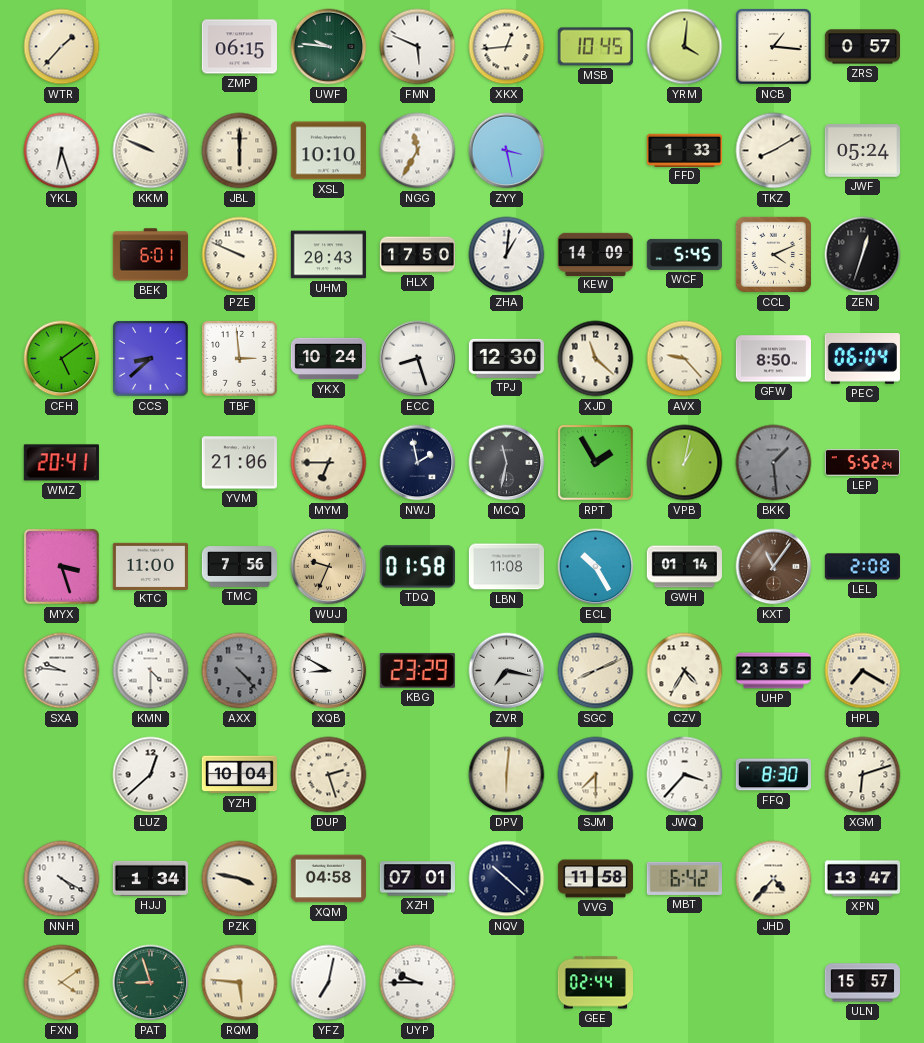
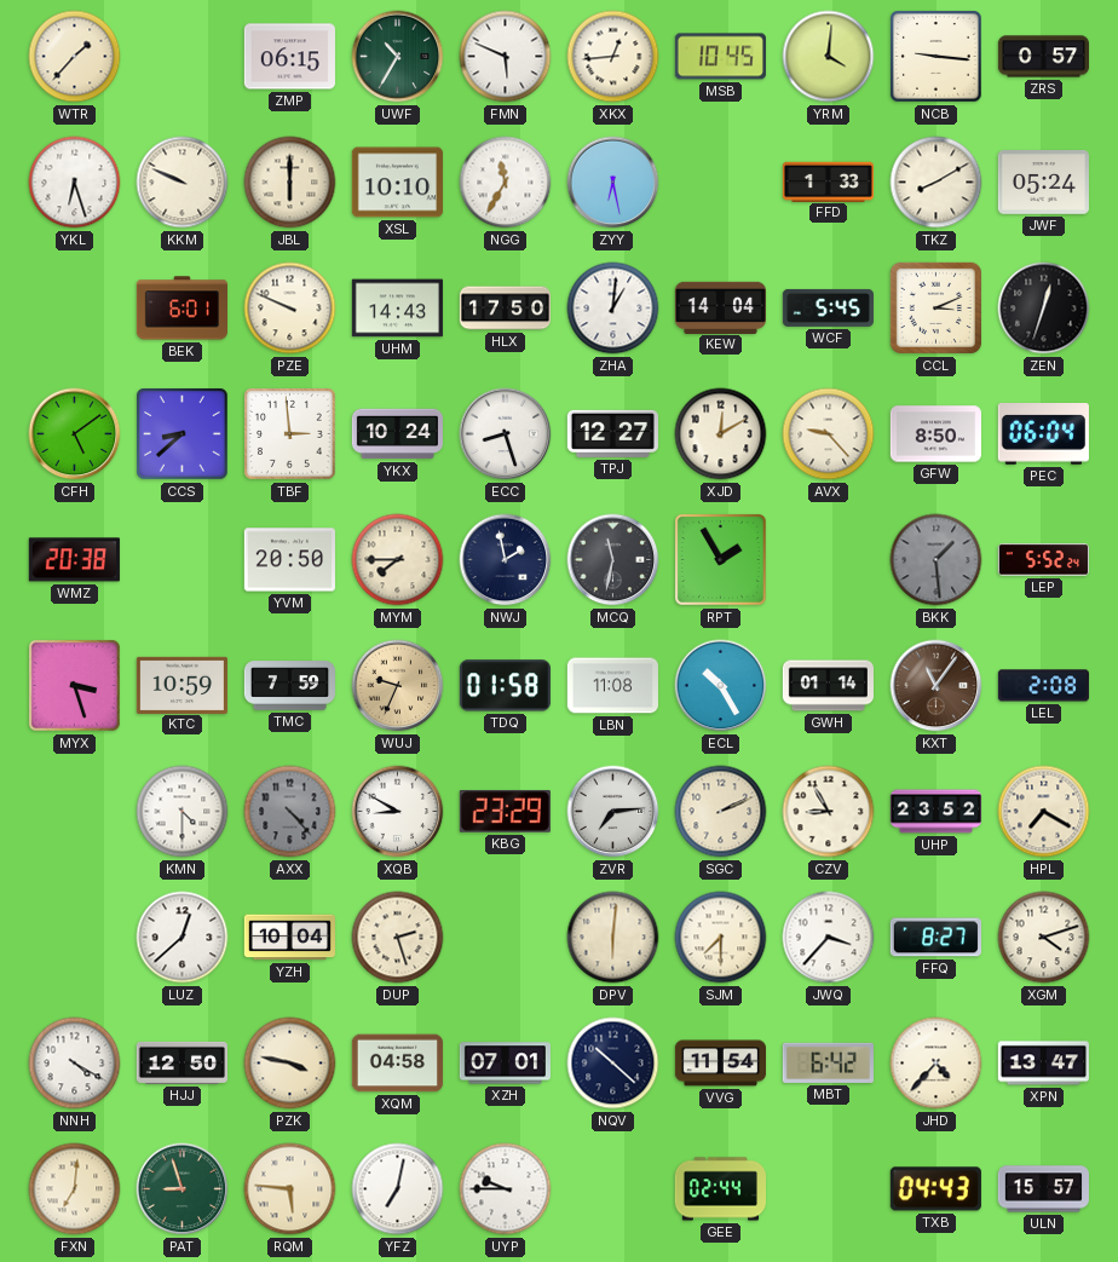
UWF: 9:46 -> 10:35 (398, 57)
NCB: 1:16 -> 9:16 (937, 57)
ZYY: 3:28 -> 6:28 (613, 183)
UHM: 20:43 -> 14:43 (397, 309)
KEW: 14:09 -> 14:04 (720, 307)
CCL: 4:11 -> 3:11 (935, 307)
TPJ: 12:30 -> 12:27 (612, 433)
XJD: 11:22 -> 12:10 (721, 434)
WMZ: 20:41 -> 20:38 (74, 560)
YVM: 21:06 -> 20:50 (289, 560)
MYM: 6:45 -> 7:45 (398, 560)
VPB: 1:02 -> none (685, 463)
KTC: 11:00 -> 10:59 (181, 685)
TMC: 7:56 -> 7:59 (289, 686)
SXA: 9:46 -> none (62, 671)
ZVR: 7:17 -> 7:14 (613, 812)
SGC: 8:11 -> 2:11 (721, 812)
CZV: 4:35 -> 8:55 (829, 812)
UHP: 23:55 -> 23:52 (935, 812)
FFQ: 8:30 -> 8:27 (935, 938)
XGM: 6:12 -> 4:12 (1044, 938)
HJJ: 1:34 -> 12:50 (181, 1062)
VVG: 11:58 -> 11:54 (720, 1064)
FXN: 4:09 -> 7:01 (75, 1189)
TXB: none -> 04:43 (935, 1189)
